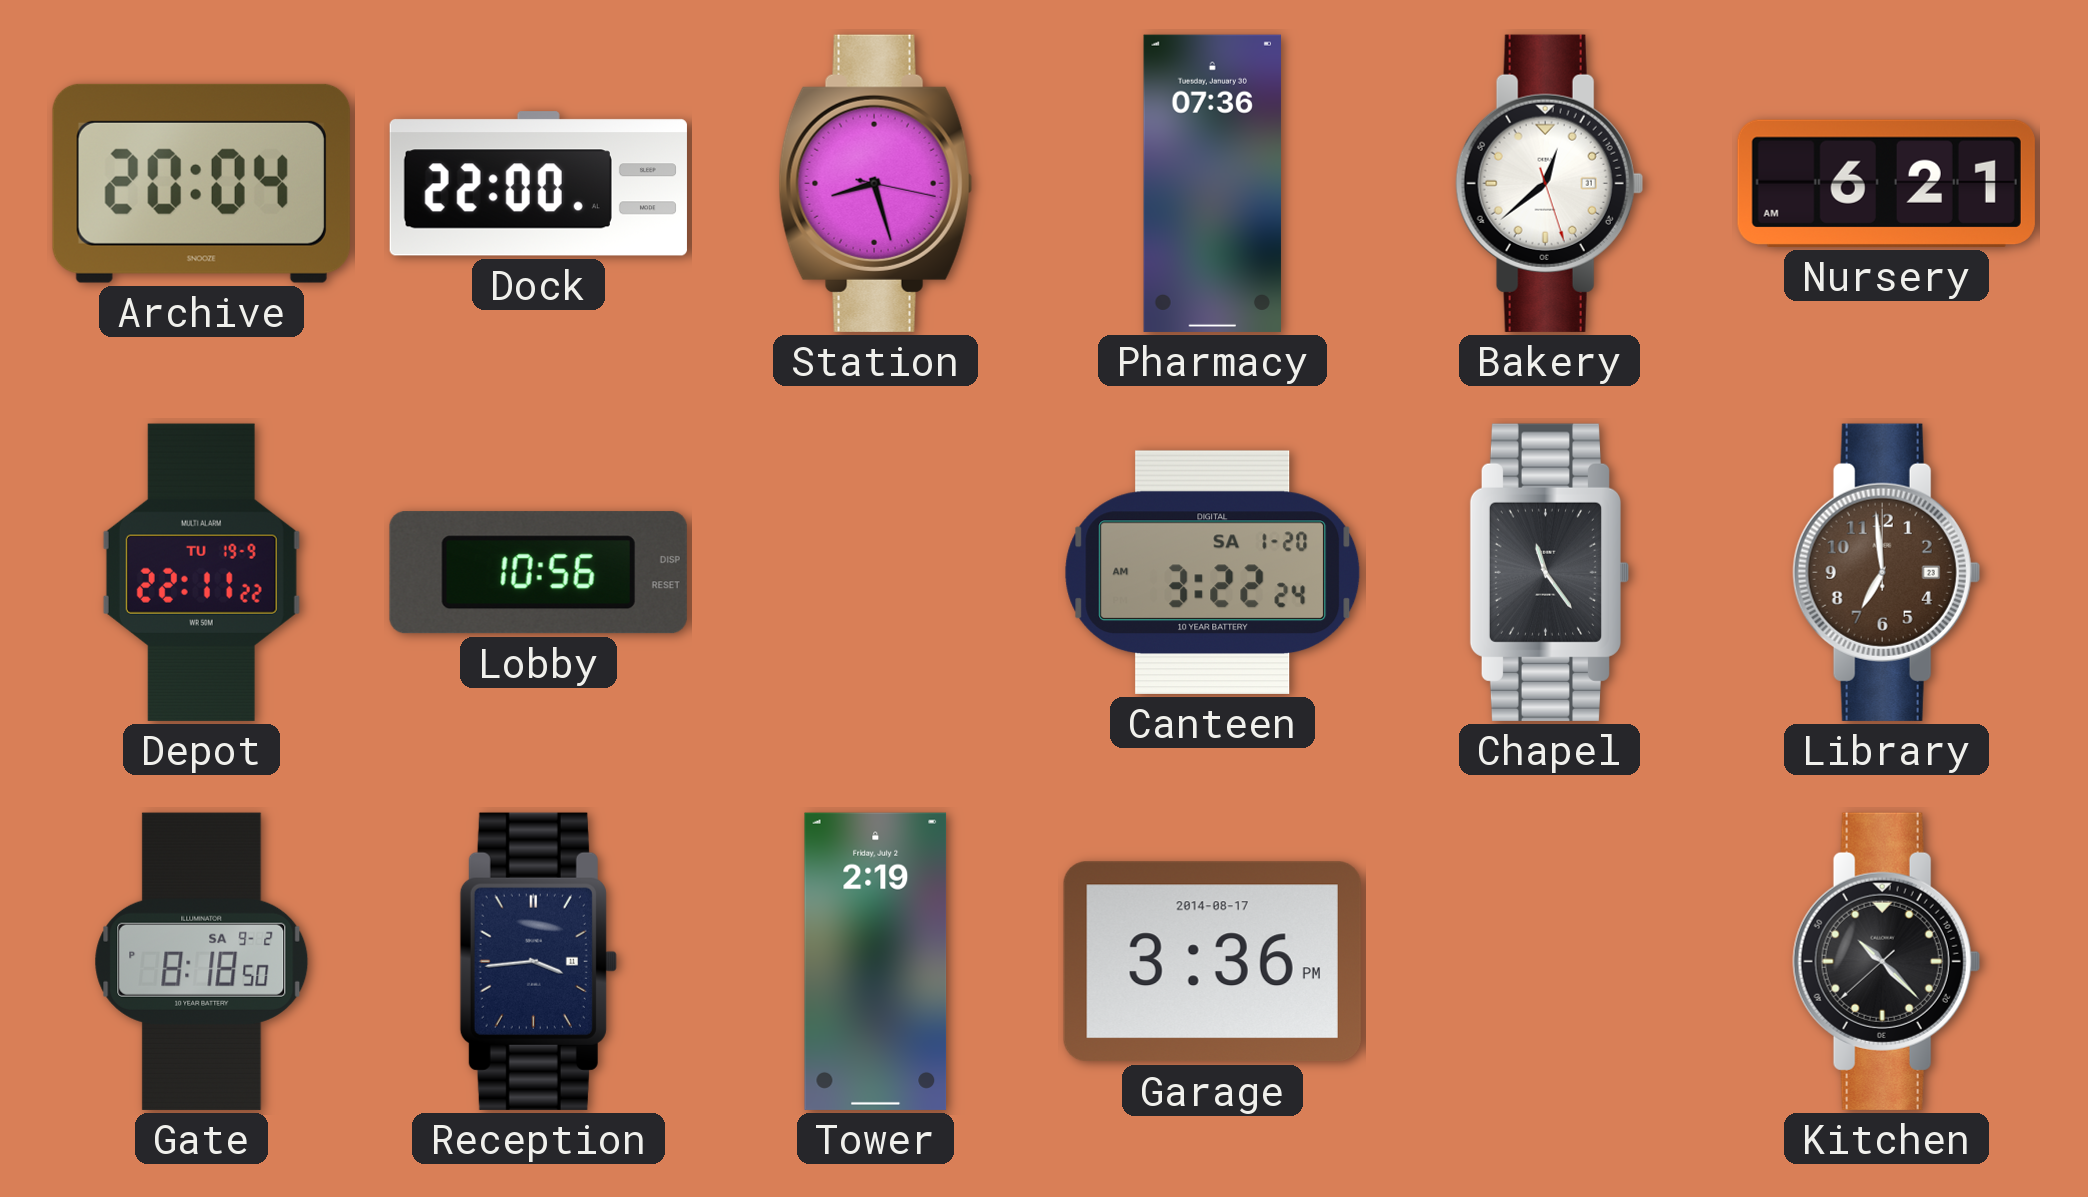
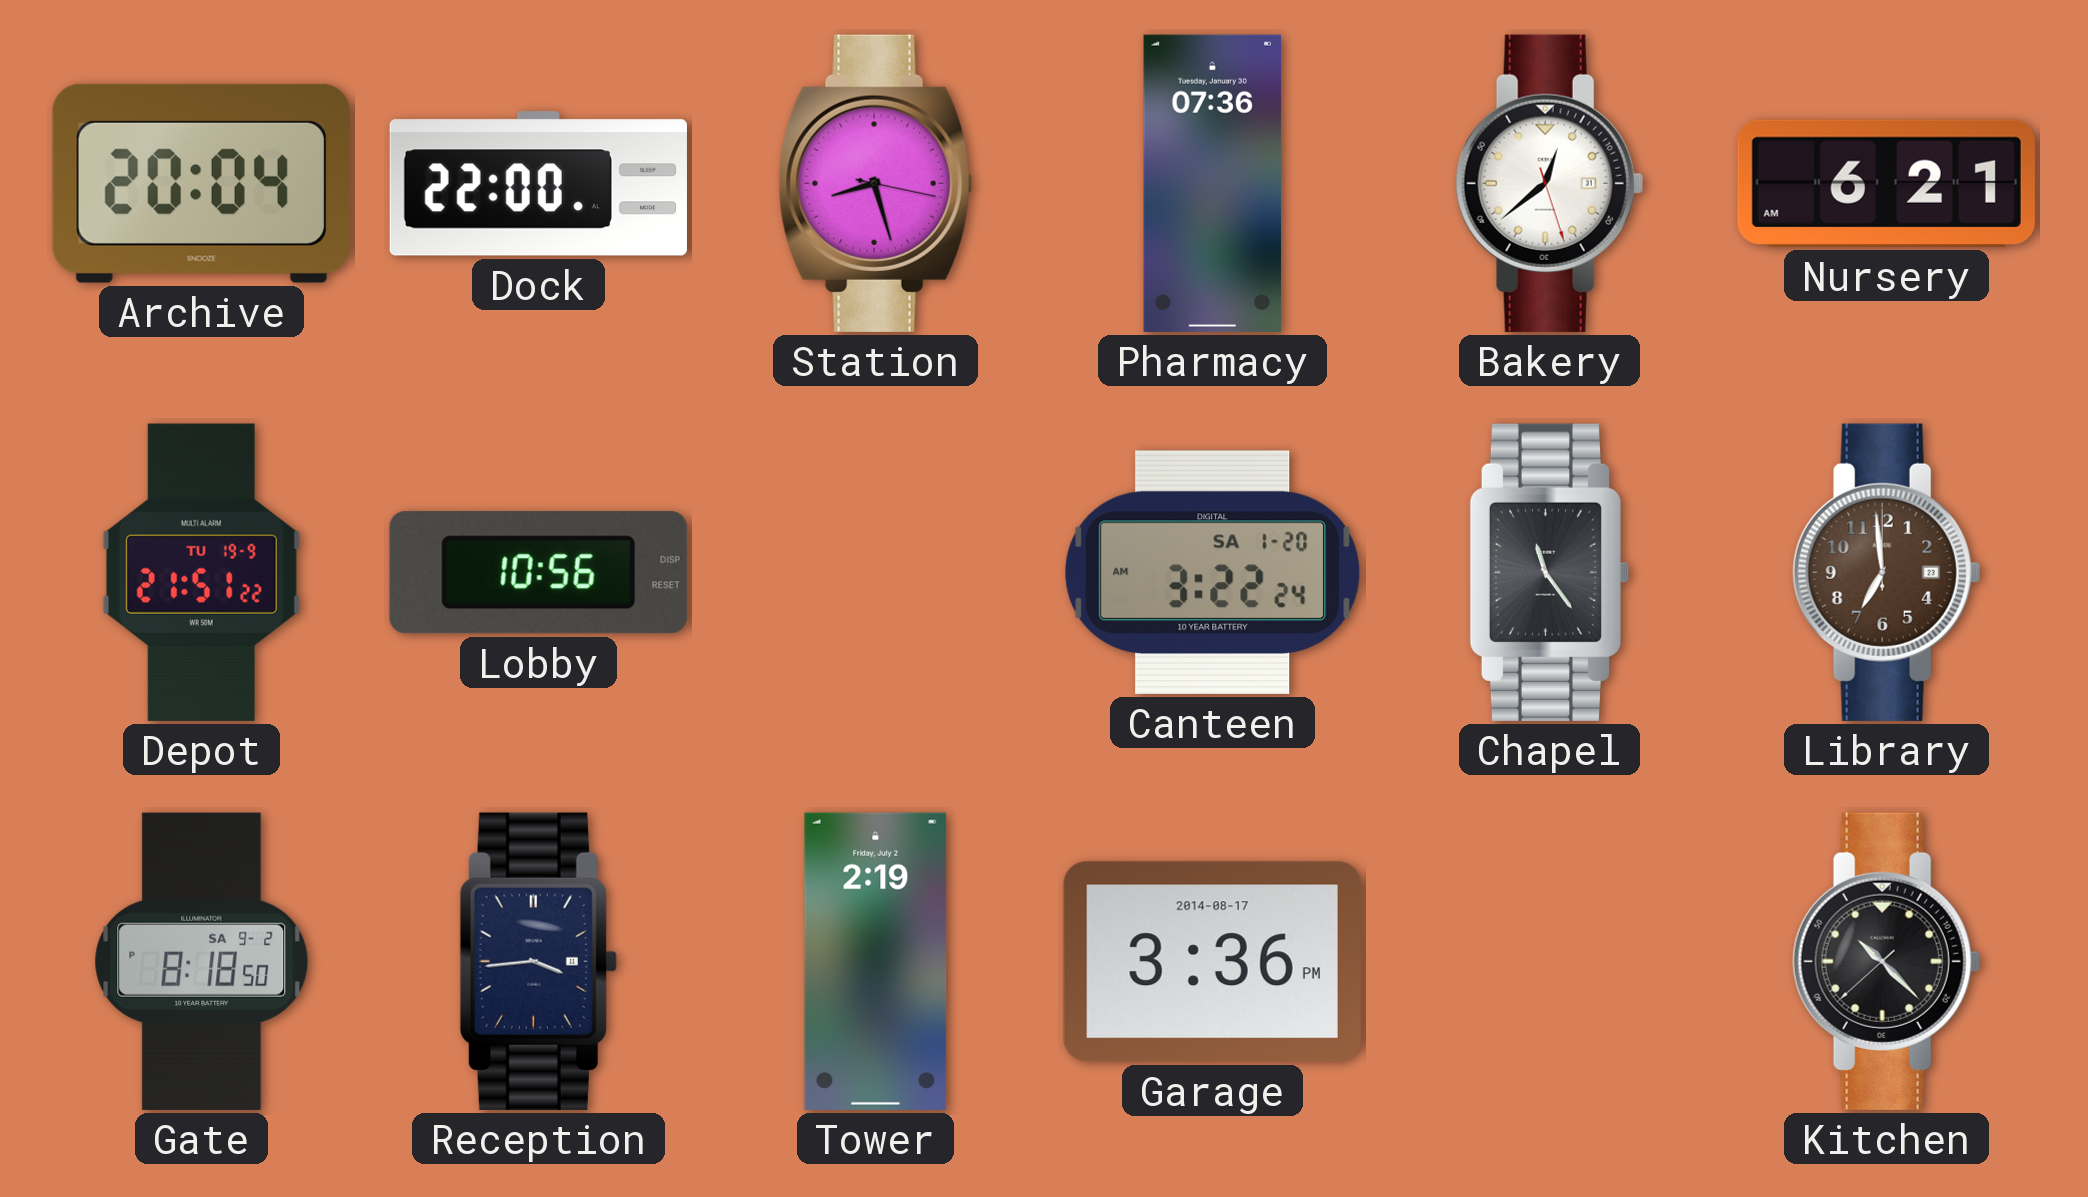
Depot: 22:11 -> 21:51 (201, 572)
